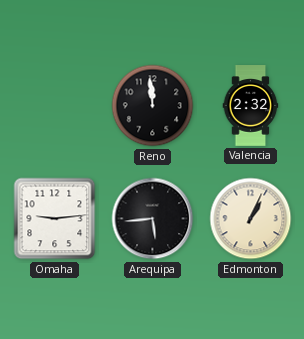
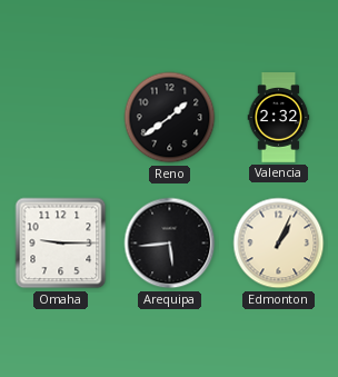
Reno: 11:59 -> 1:39 (170, 118)
Omaha: 9:14 -> 9:15 (61, 244)
